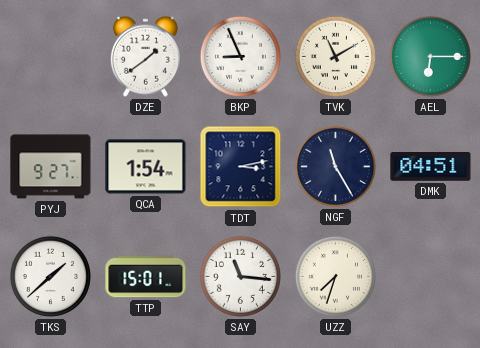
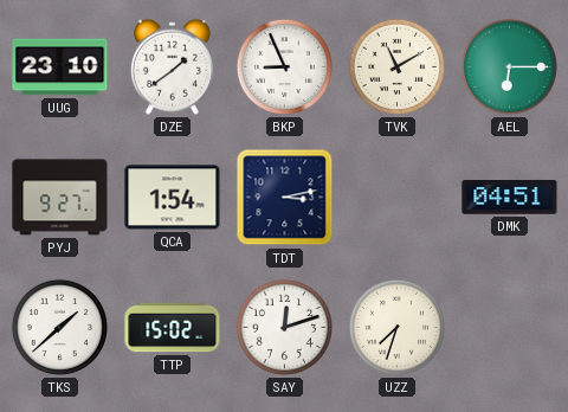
UUG: none -> 23:10 (60, 67)
NGF: 11:25 -> none (335, 166)
TTP: 15:01 -> 15:02 (173, 328)
SAY: 11:16 -> 12:12 (284, 327)
